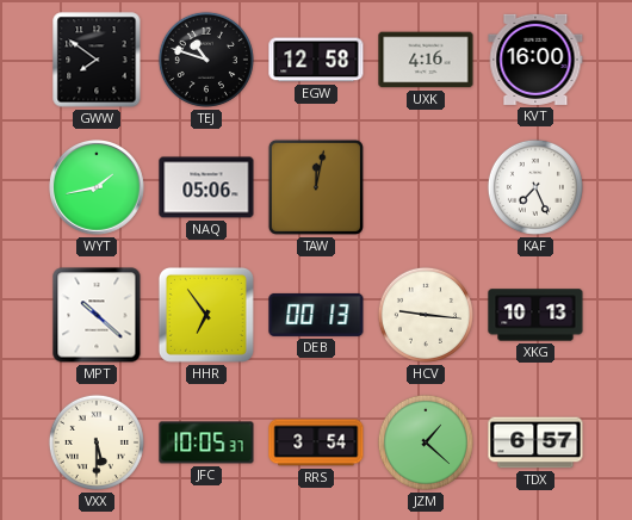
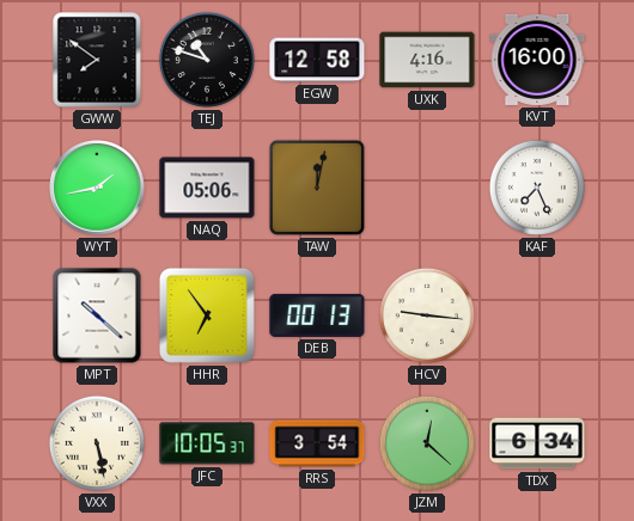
XKG: 10:13 -> none (535, 315)
VXX: 5:30 -> 5:28 (97, 443)
JZM: 1:22 -> 12:22 (427, 443)
TDX: 6:57 -> 6:34 (537, 443)
